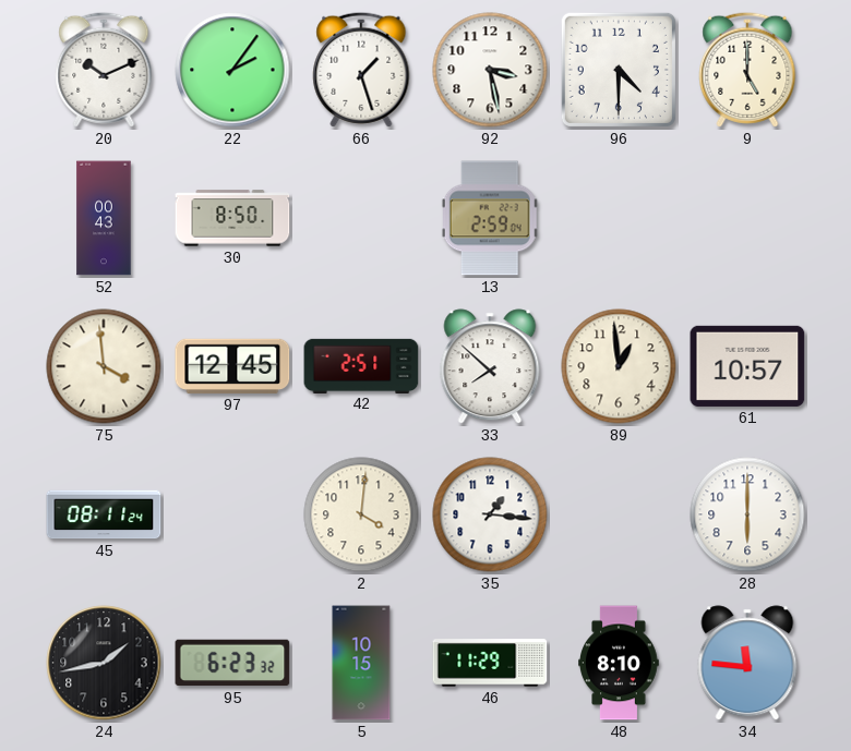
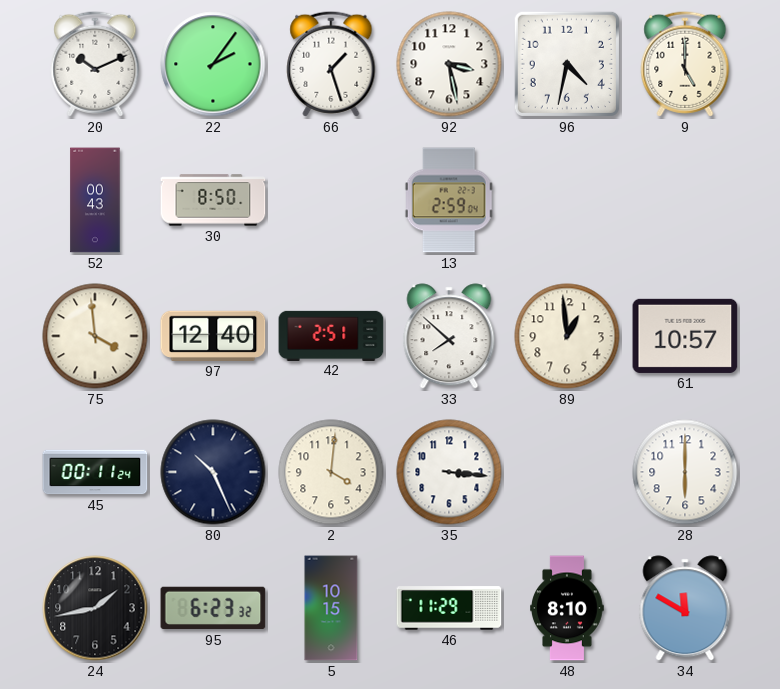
96: 4:30 -> 4:32 (567, 64)
97: 12:45 -> 12:40 (213, 336)
45: 08:11 -> 00:11 (95, 472)
80: none -> 10:26 (213, 472)
35: 1:16 -> 3:16 (449, 472)
34: 11:46 -> 11:50 (685, 608)
